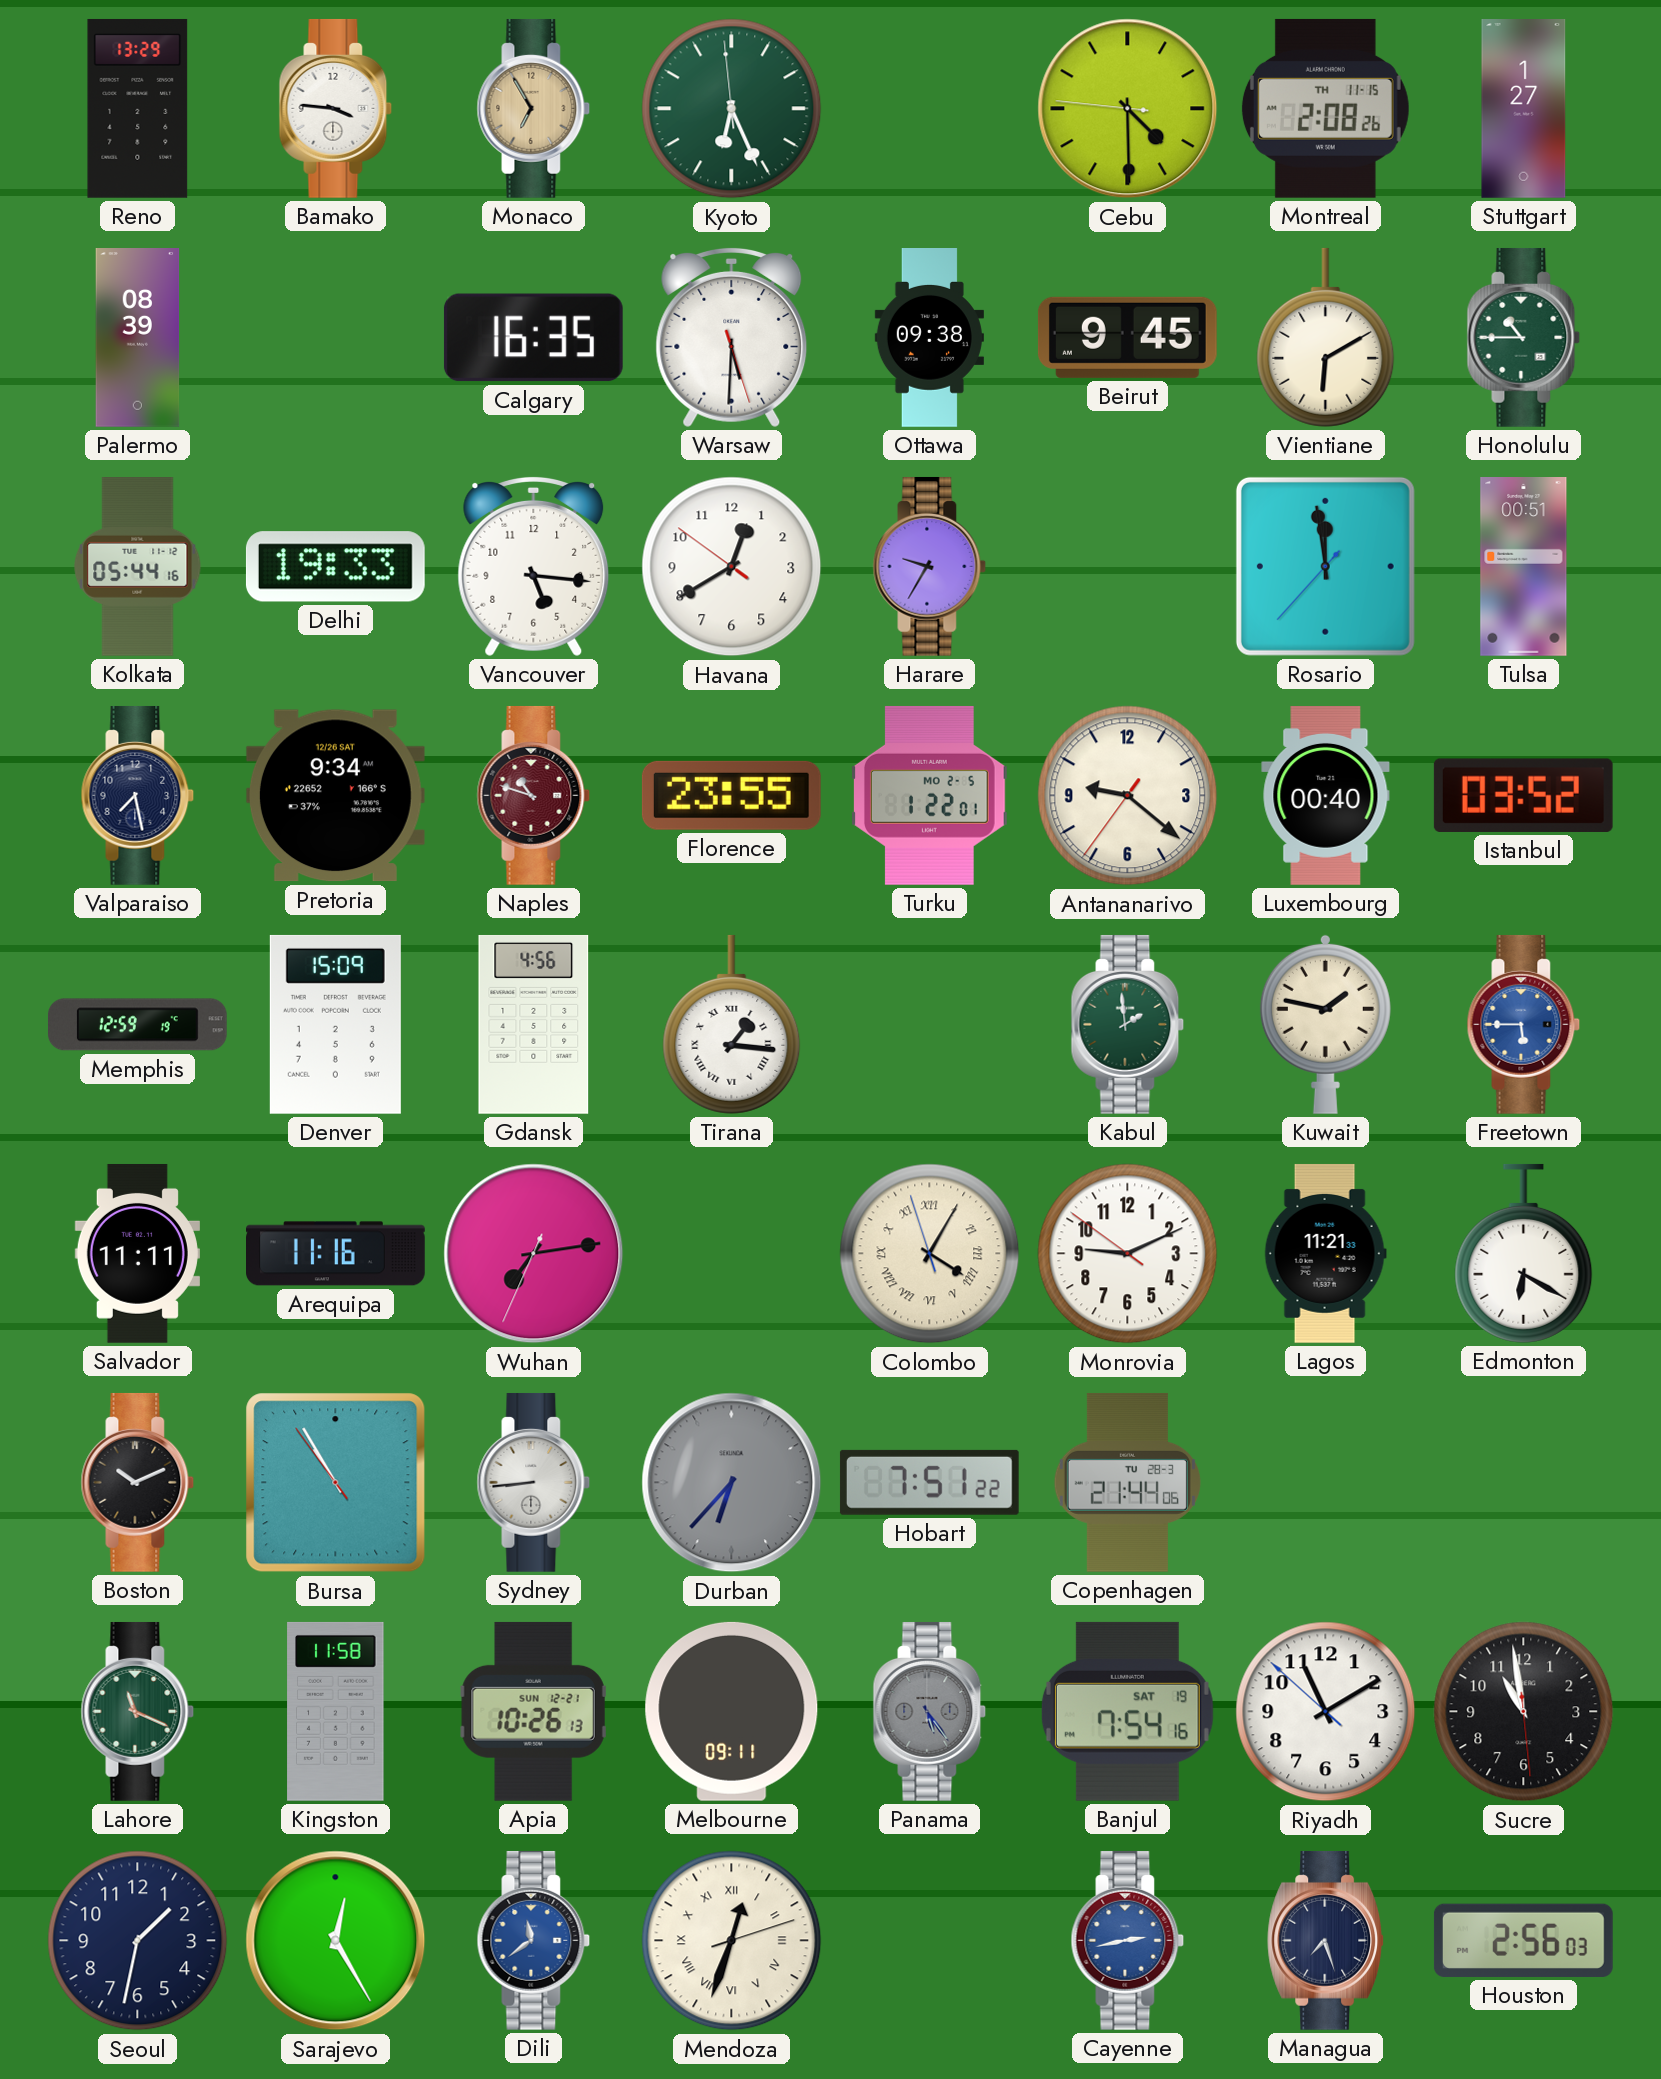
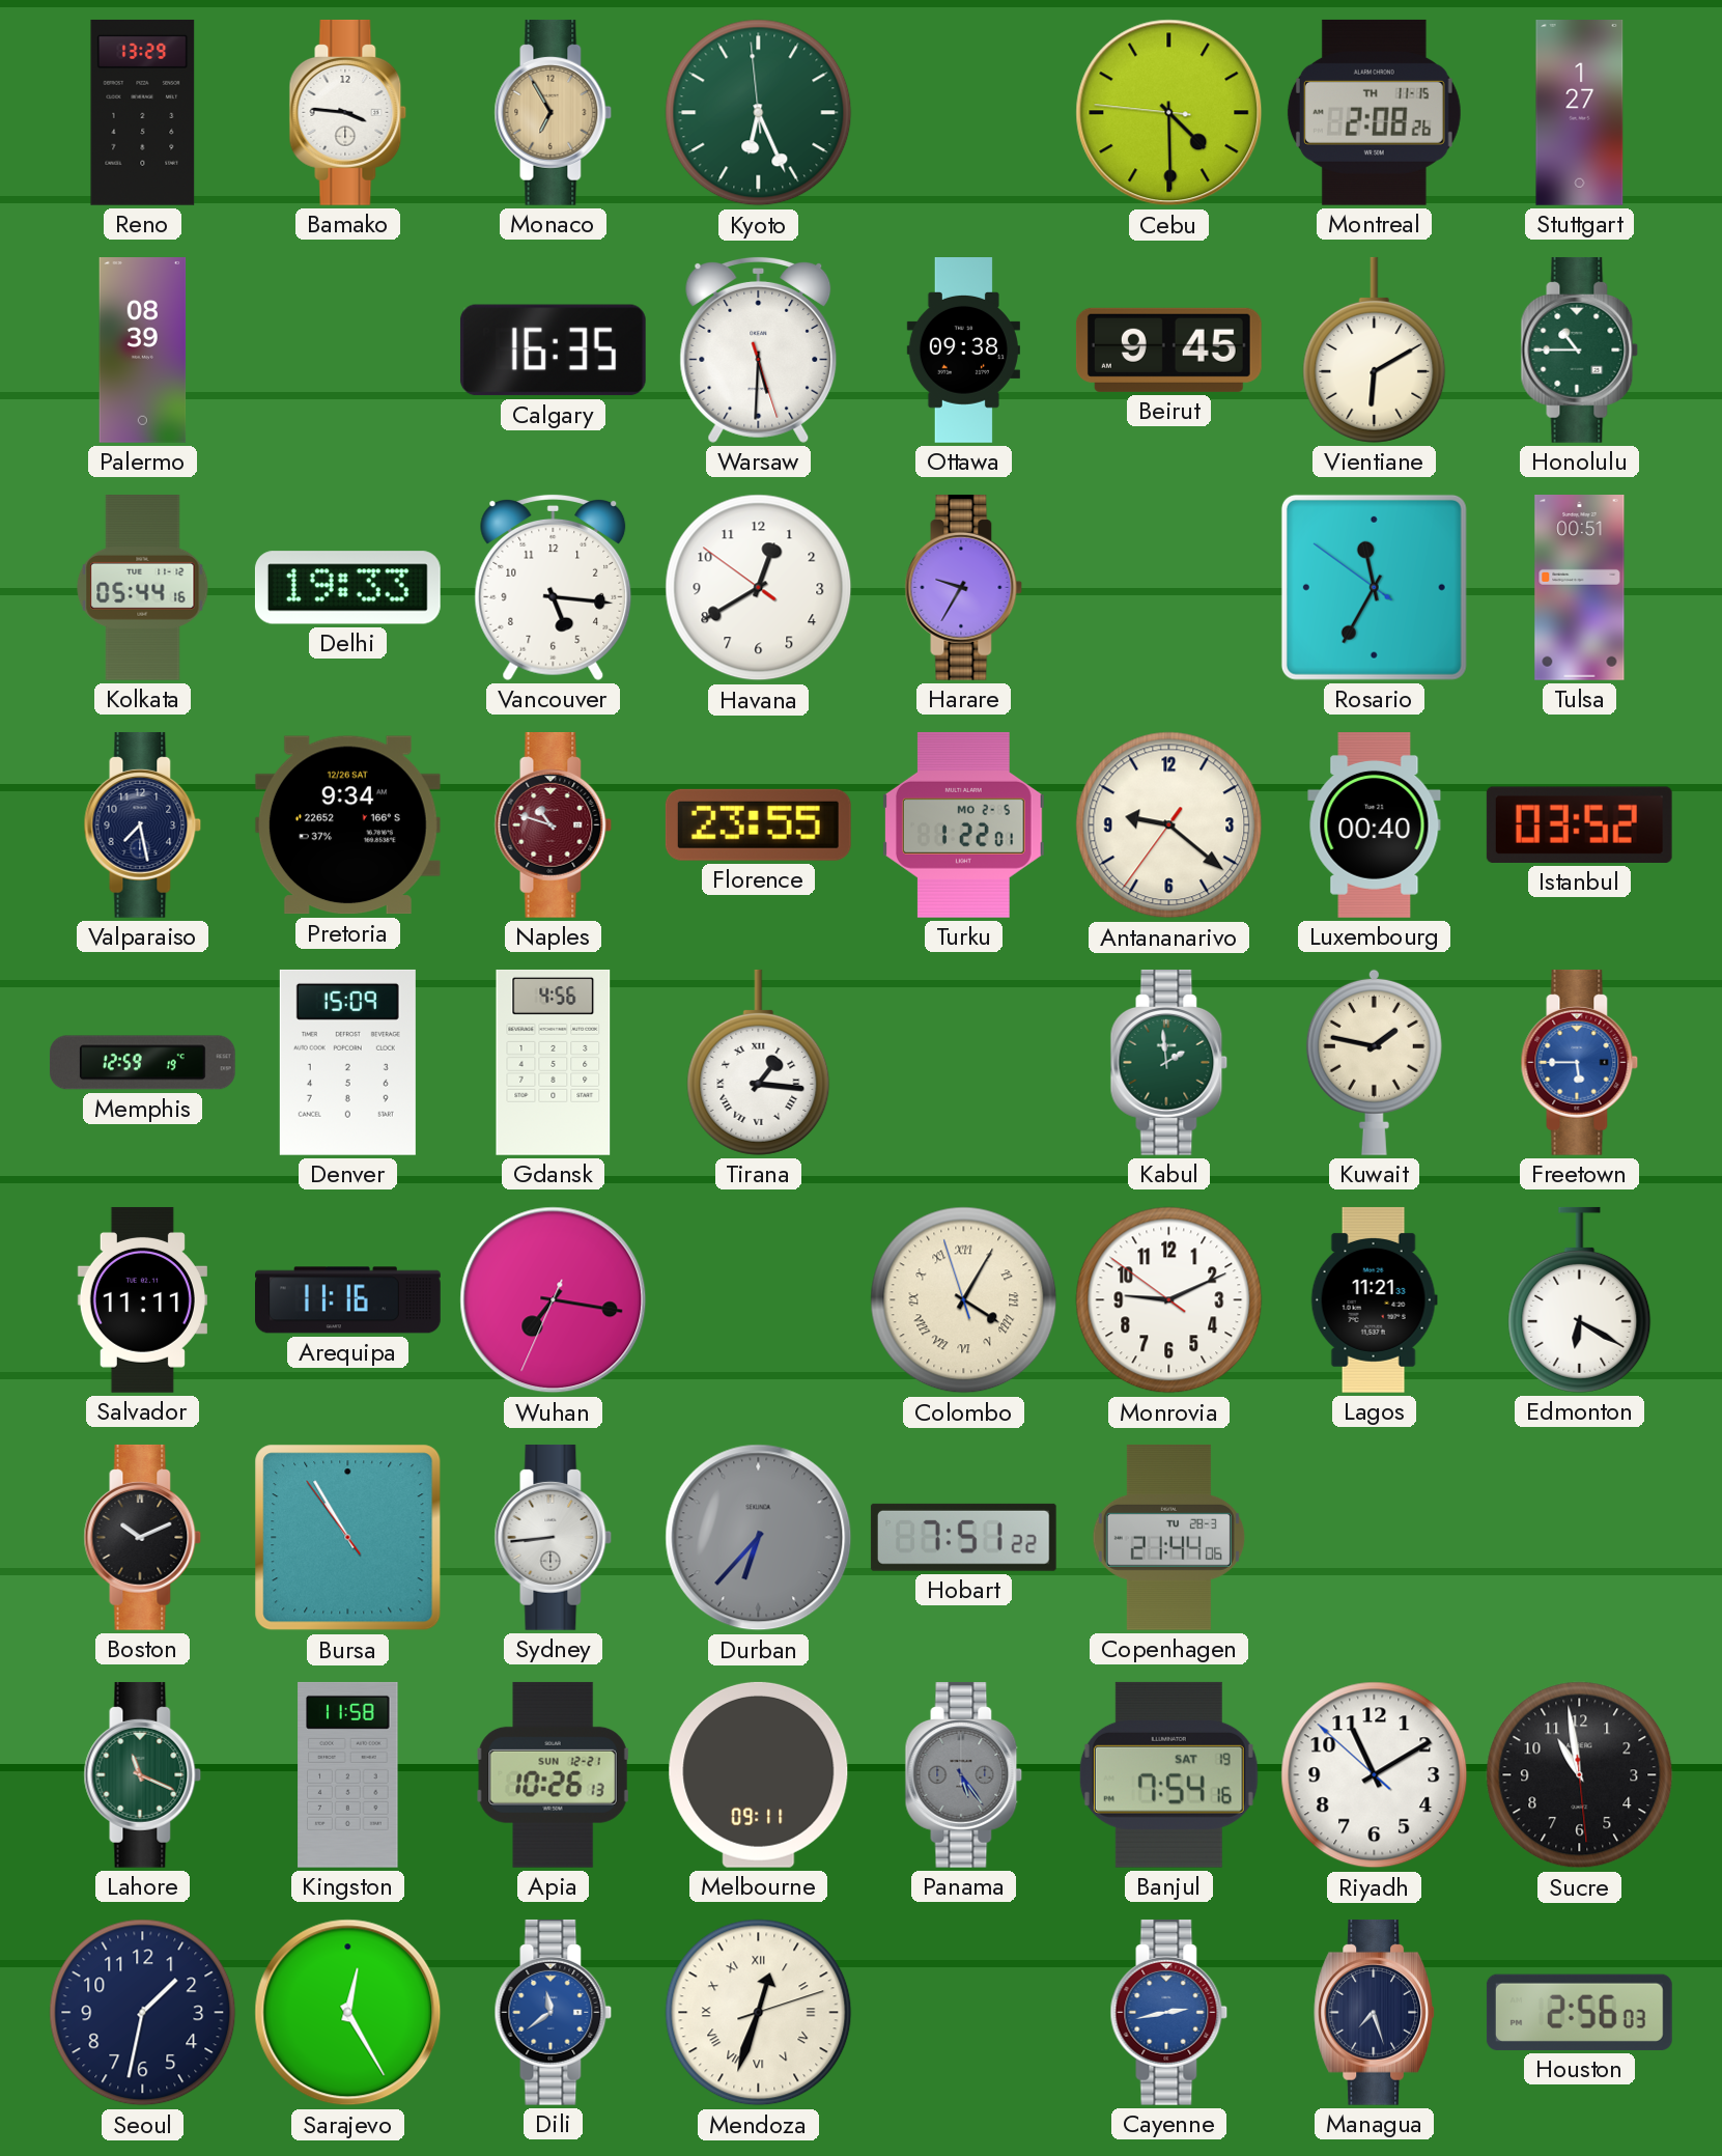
Rosario: 11:58 -> 11:34 (1374, 587)
Wuhan: 7:13 -> 7:16 (554, 1300)
